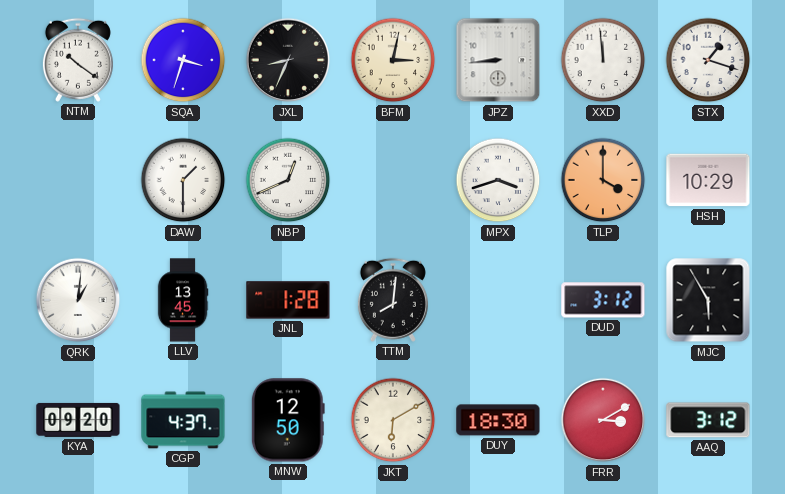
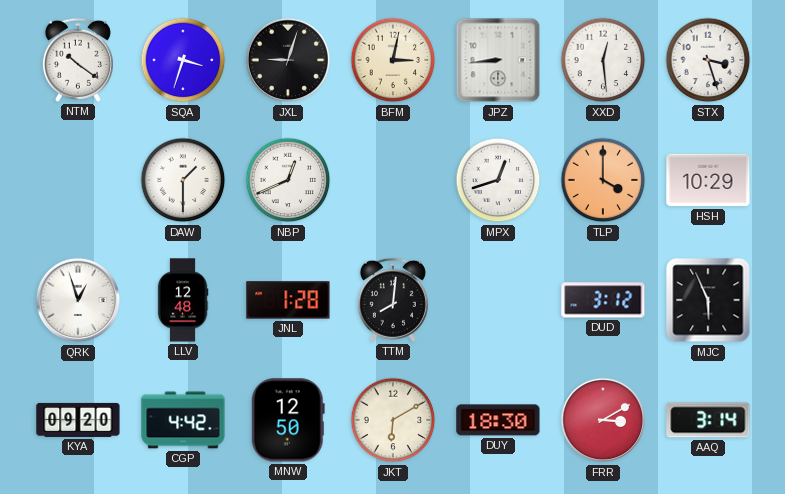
JXL: 8:34 -> 9:03 (288, 60)
XXD: 11:59 -> 12:29 (603, 60)
STX: 1:18 -> 3:27 (708, 60)
MPX: 3:42 -> 12:42 (498, 180)
QRK: 1:01 -> 12:57 (78, 300)
LLV: 13:45 -> 12:48 (183, 300)
MJC: 5:55 -> 5:56 (708, 300)
CGP: 4:37 -> 4:42 (183, 420)
AAQ: 3:12 -> 3:14 (708, 420)
